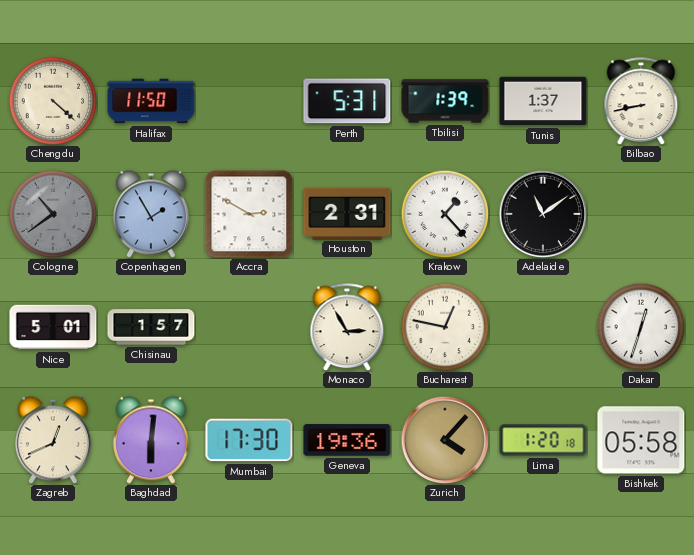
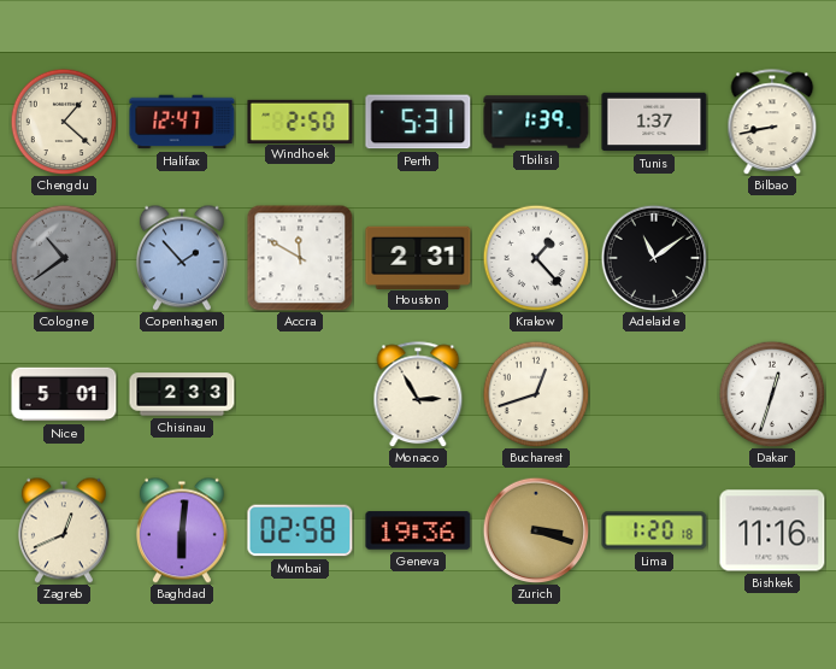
Chengdu: 4:22 -> 1:22 (64, 122)
Halifax: 11:50 -> 12:47 (182, 122)
Windhoek: none -> 2:50 (300, 121)
Copenhagen: 1:55 -> 1:53 (182, 258)
Accra: 2:50 -> 11:50 (300, 258)
Chisinau: 1:57 -> 2:33 (182, 394)
Bucharest: 12:47 -> 12:42 (536, 394)
Mumbai: 17:30 -> 02:58 (300, 530)
Zurich: 4:07 -> 3:18 (536, 530)
Bishkek: 05:58 -> 11:16 (772, 530)
